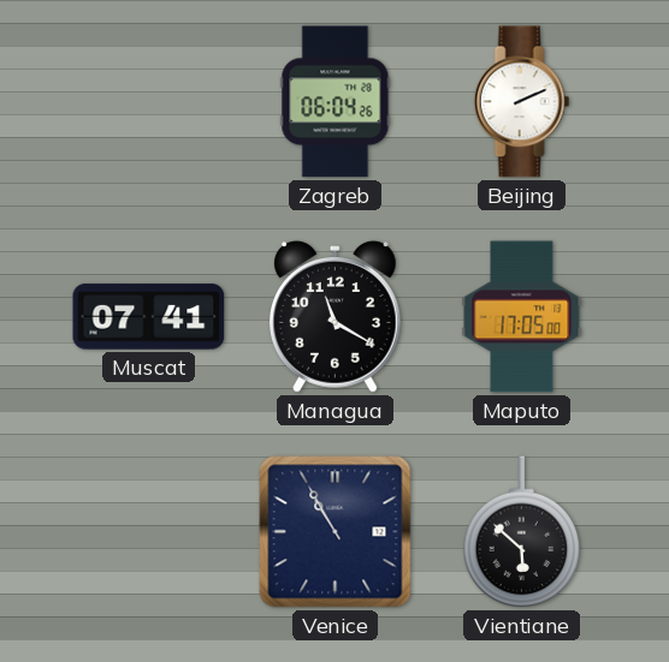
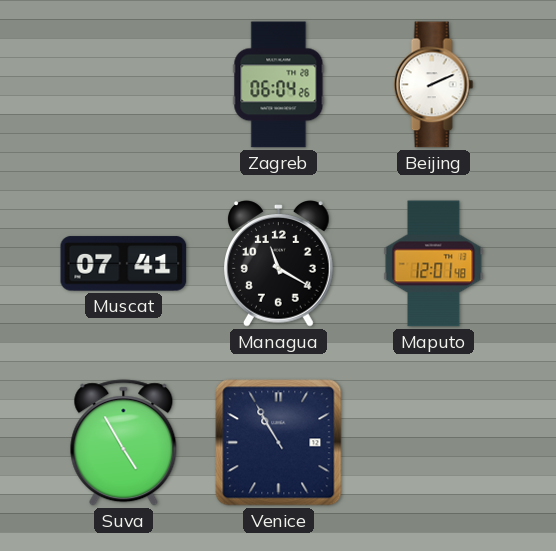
Maputo: 17:05 -> 12:01 (434, 264)
Suva: none -> 4:55 (124, 443)
Vientiane: 5:52 -> none (522, 532)
